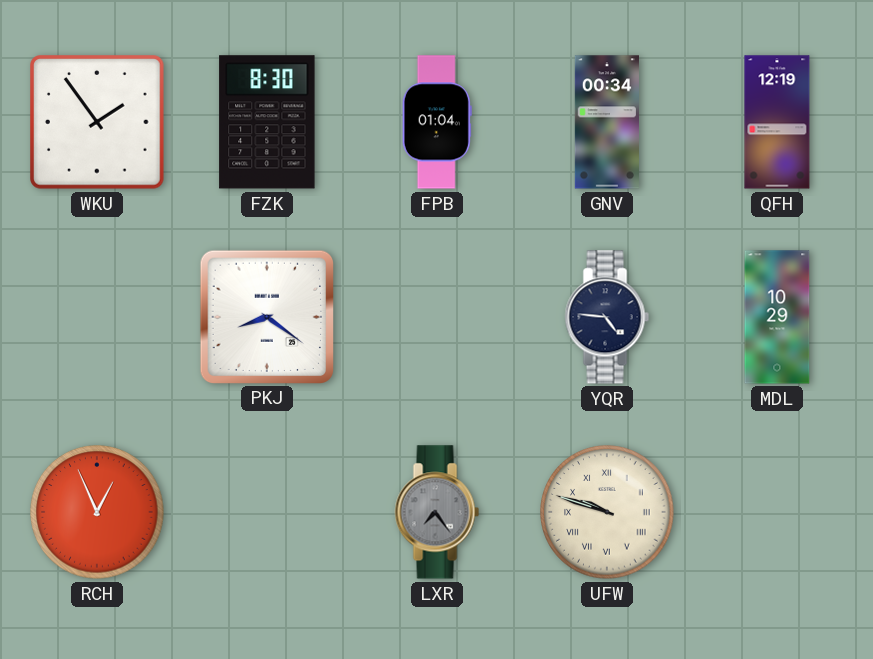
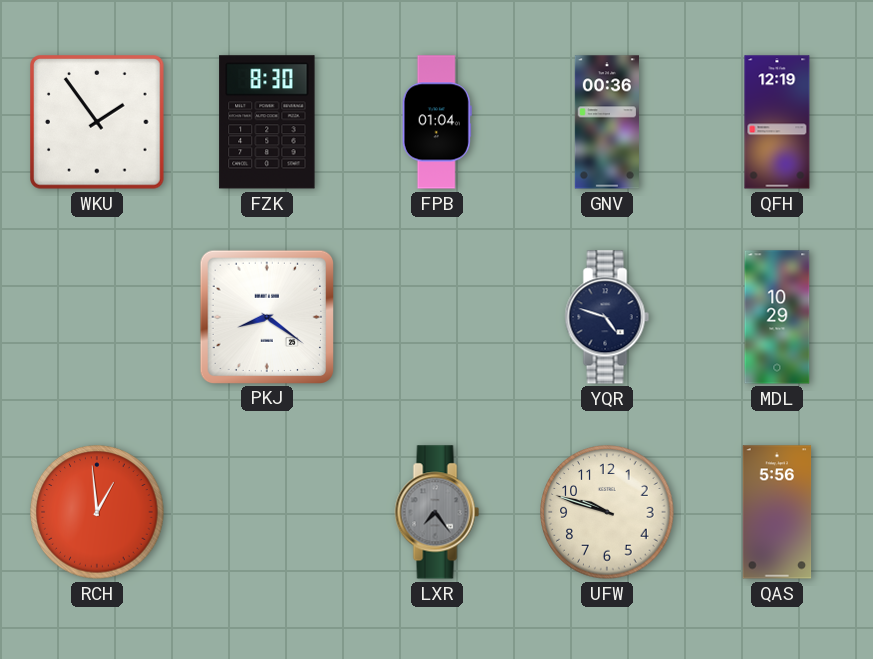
GNV: 00:34 -> 00:36 (607, 122)
YQR: 4:46 -> 4:48 (607, 317)
RCH: 12:56 -> 12:59 (97, 512)
UFW numerals: Roman -> Arabic (607, 512)
QAS: none -> 5:56 (777, 512)
